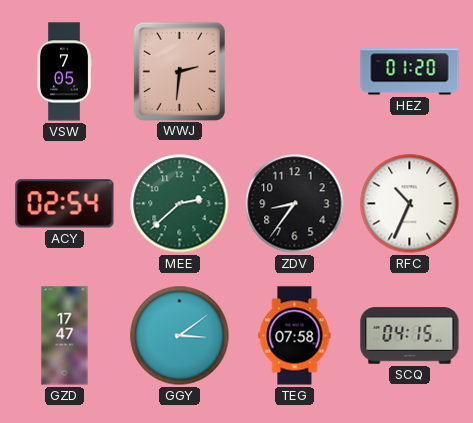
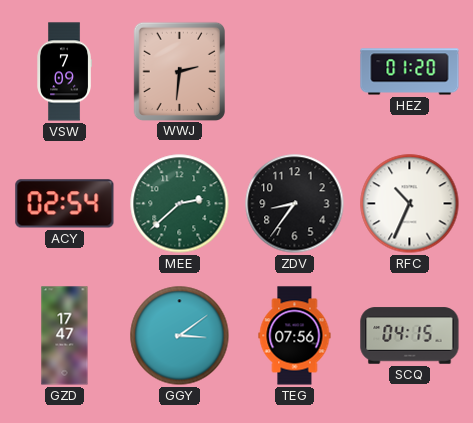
VSW: 7:05 -> 7:09 (64, 72)
TEG: 07:58 -> 07:56 (295, 336)
